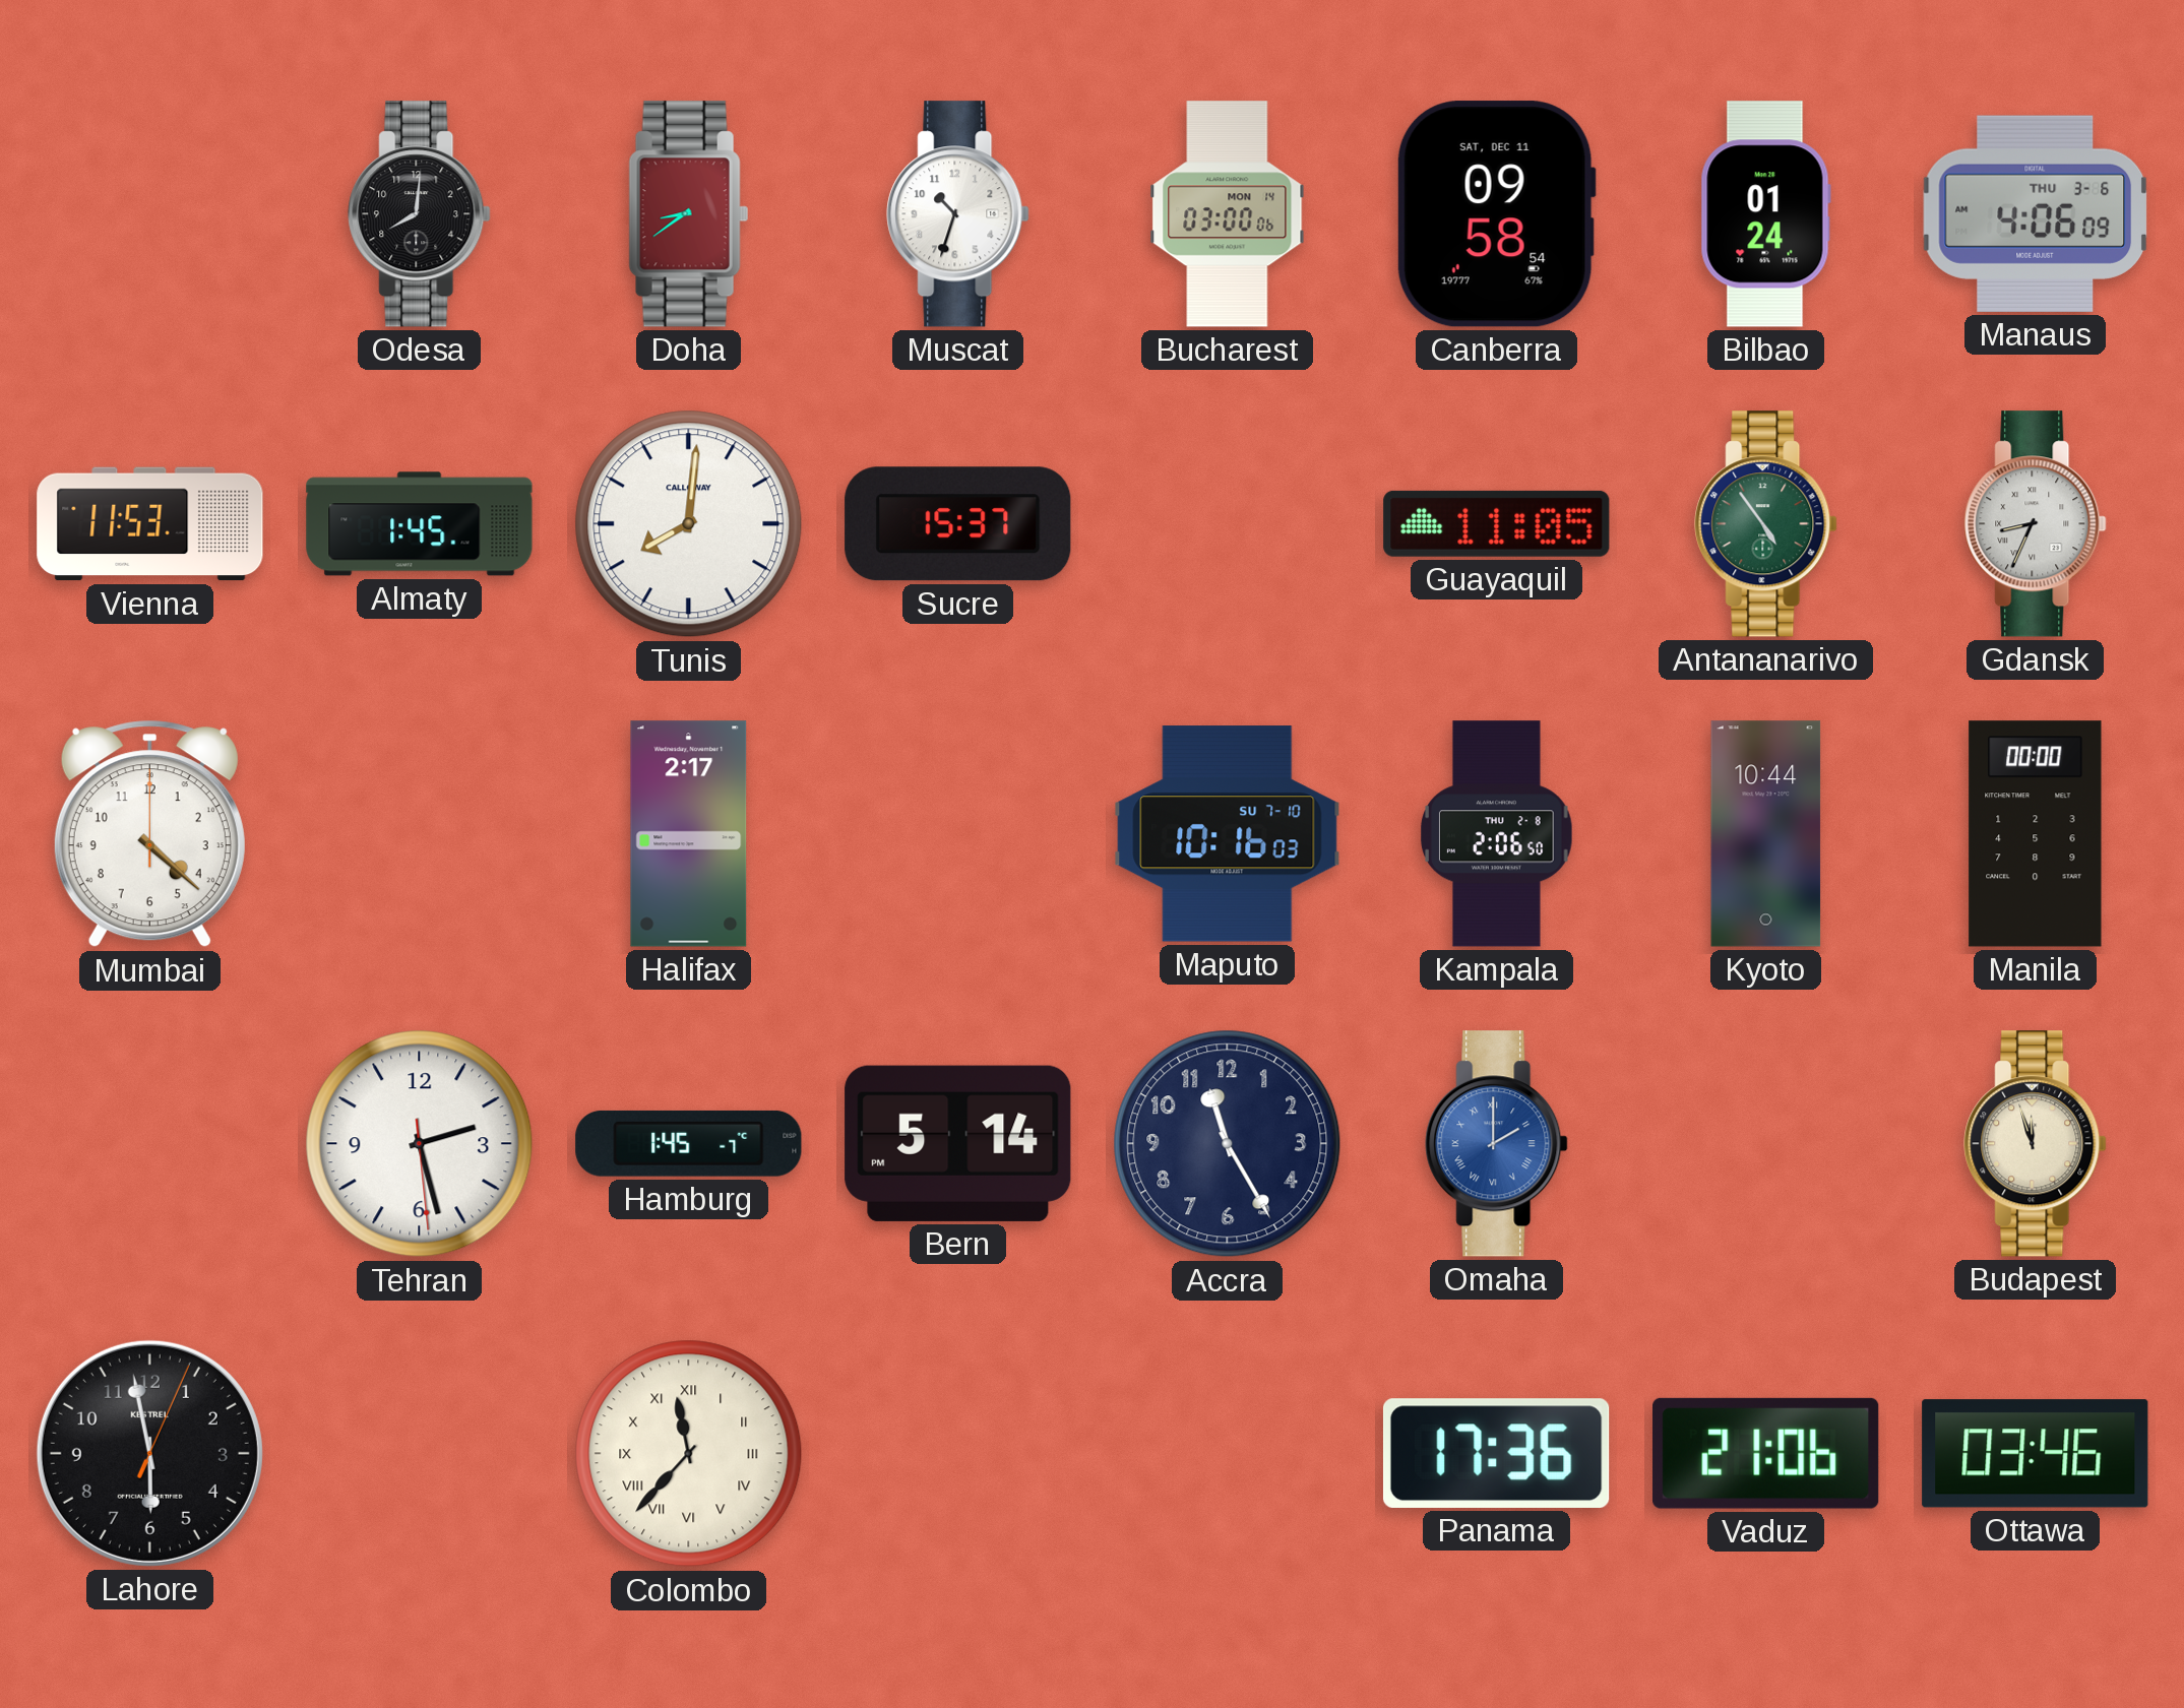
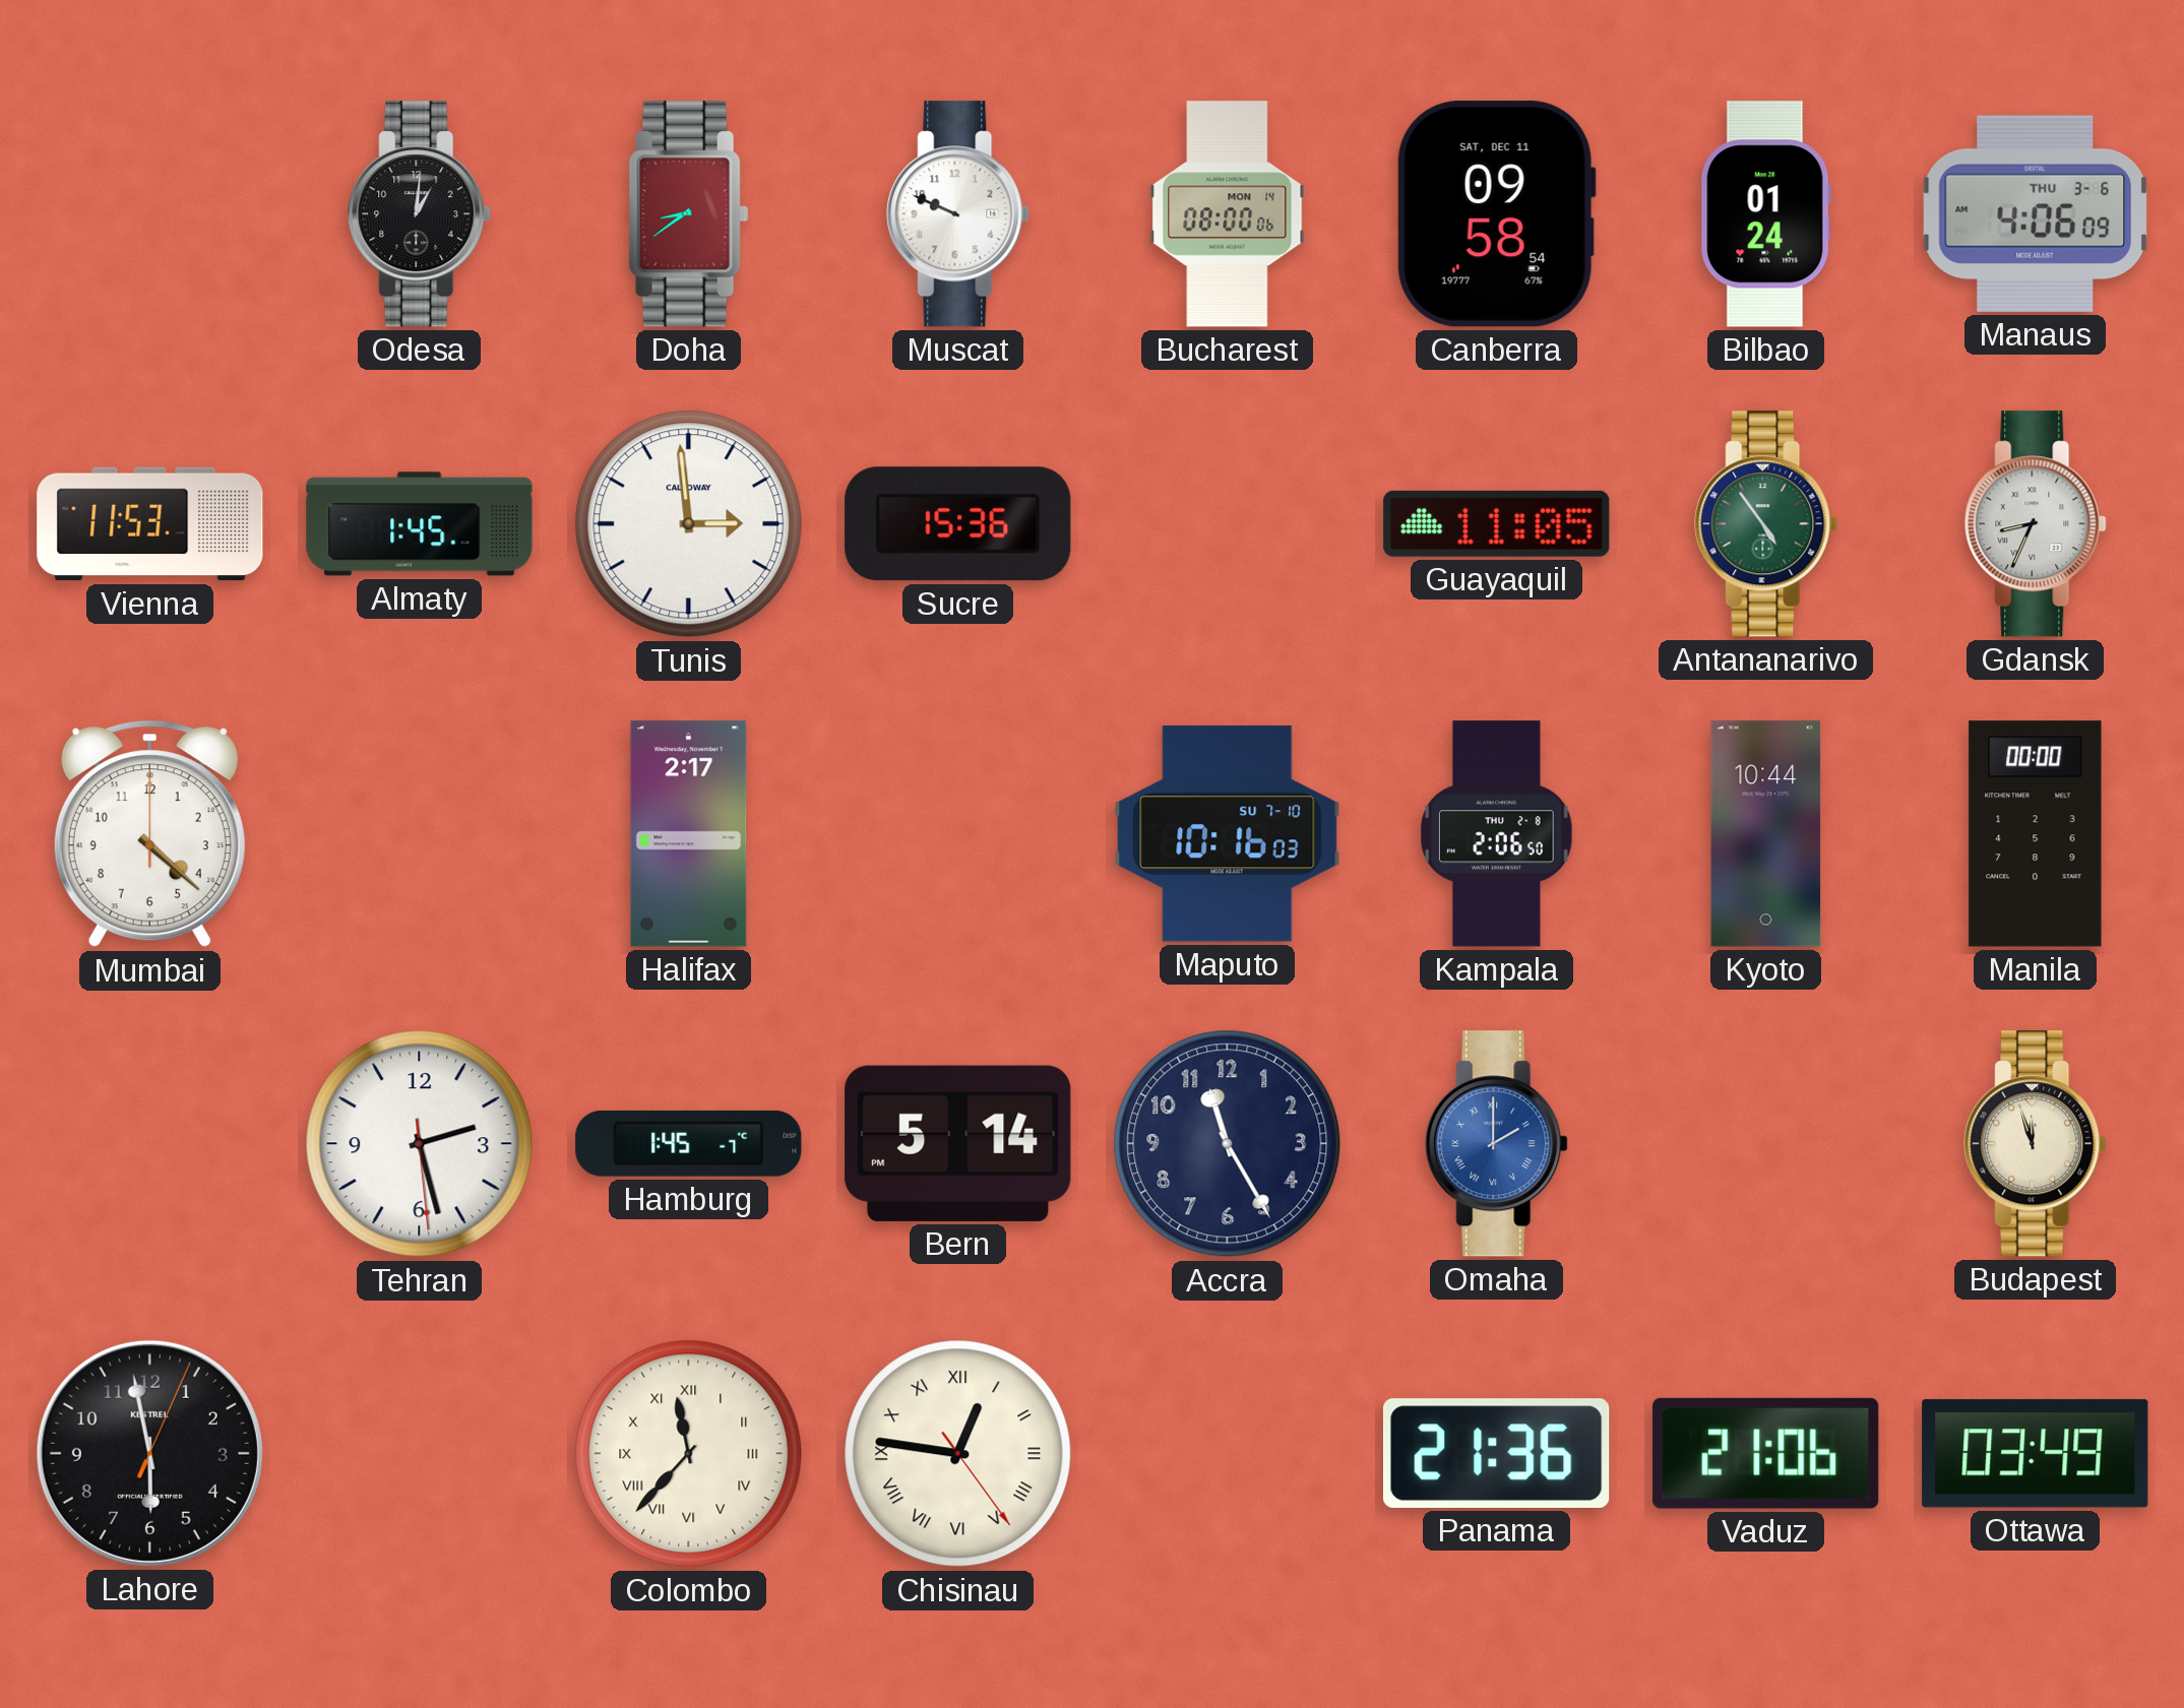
Odesa: 8:01 -> 1:01 (420, 214)
Muscat: 10:33 -> 9:49 (958, 214)
Bucharest: 03:00 -> 08:00 (1228, 214)
Tunis: 8:01 -> 2:59 (689, 524)
Sucre: 15:37 -> 15:36 (958, 524)
Chisinau: none -> 12:46 (958, 1454)
Panama: 17:36 -> 21:36 (1496, 1453)
Ottawa: 03:46 -> 03:49 (2036, 1454)
